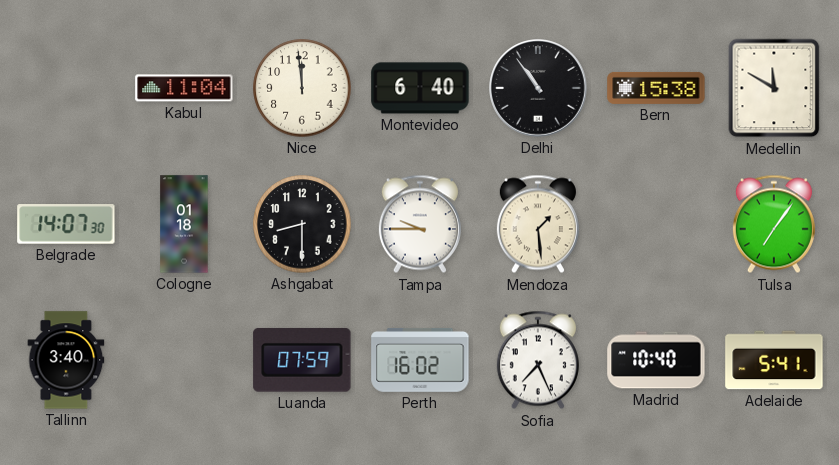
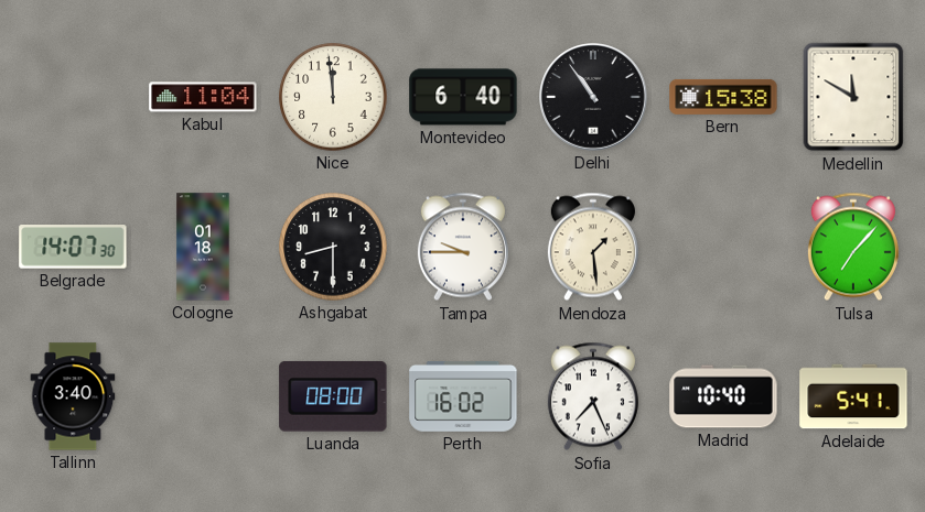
Tulsa: 7:06 -> 7:07 (853, 247)
Luanda: 07:59 -> 08:00 (333, 396)
